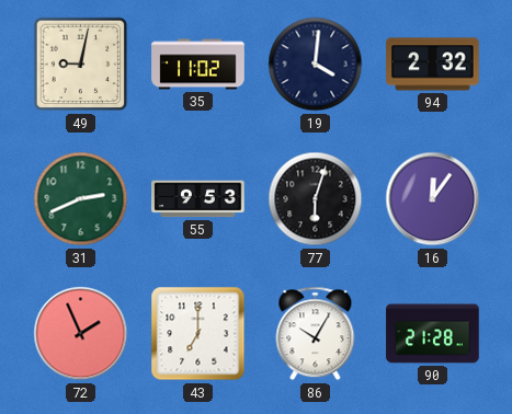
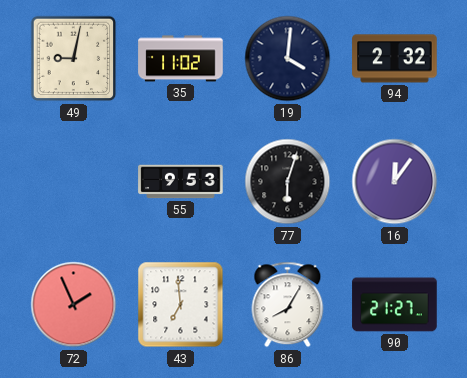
31: 2:41 -> none (81, 199)
43: 7:00 -> 6:59 (181, 305)
86: 10:05 -> 8:05 (288, 305)
90: 21:28 -> 21:27 (395, 305)
